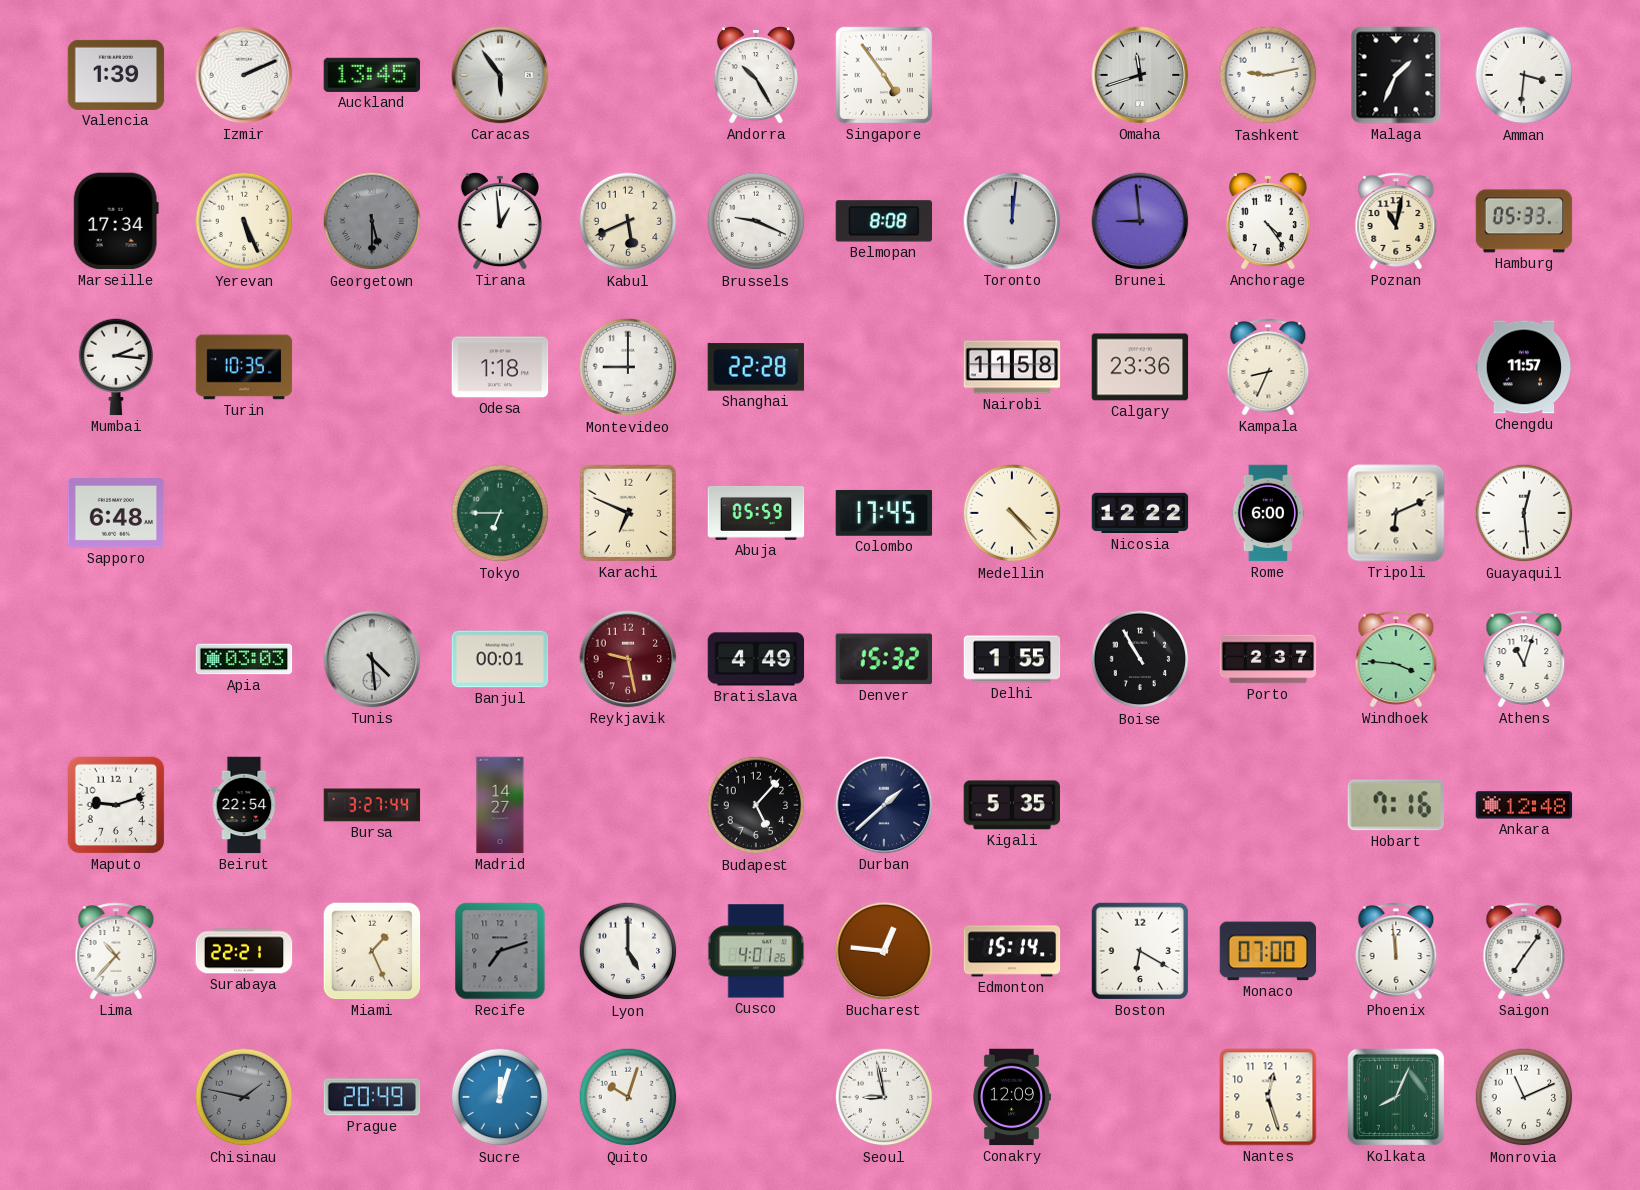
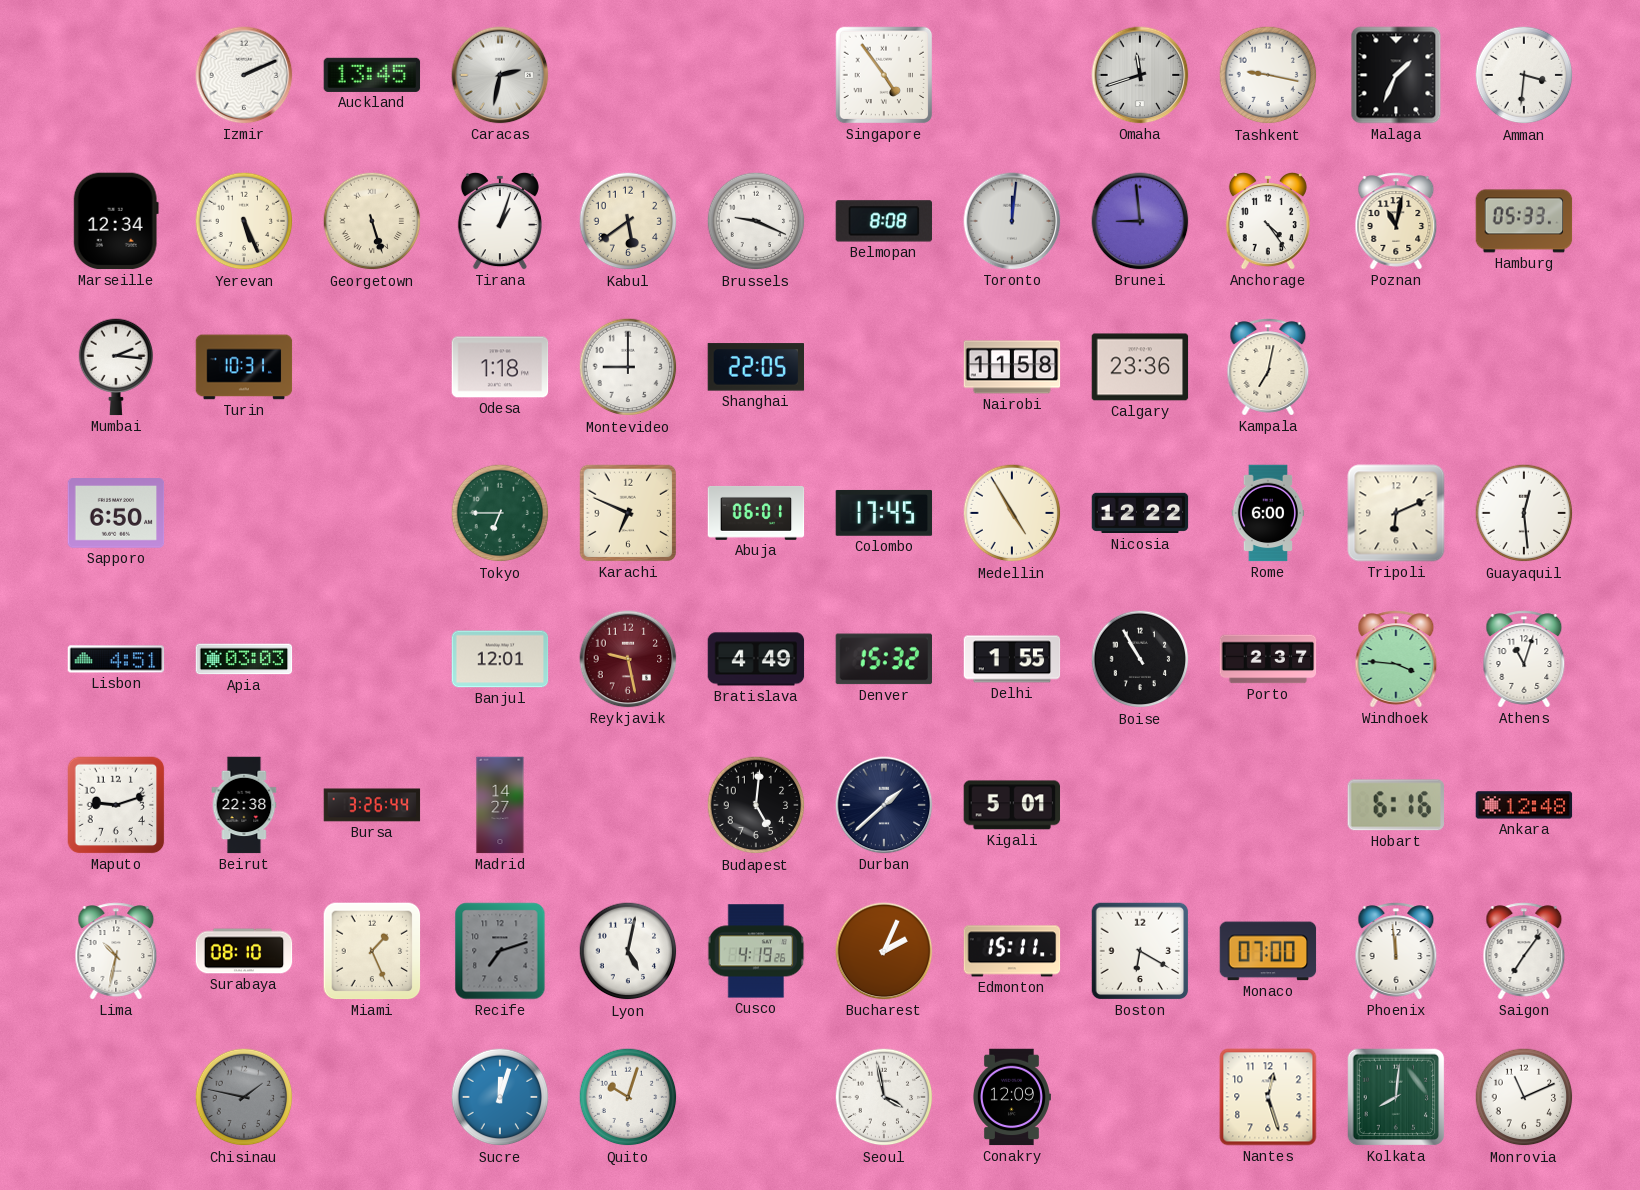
Valencia: 1:39 -> none (116, 75)
Caracas: 5:54 -> 2:32 (500, 75)
Andorra: 10:25 -> none (756, 76)
Tashkent: 9:13 -> 9:17 (1268, 75)
Marseille: 17:34 -> 12:34 (116, 221)
Georgetown: 5:30 -> 5:27 (372, 221)
Georgetown dial: grey -> cream (372, 221)
Tirana: 12:59 -> 1:03 (500, 222)
Kabul: 5:41 -> 5:39 (628, 221)
Turin: 10:35 -> 10:31 (244, 367)
Shanghai: 22:28 -> 22:05 (756, 367)
Kampala: 8:34 -> 7:02 (1268, 367)
Chengdu: 11:57 -> none (1524, 367)
Sapporo: 6:48 -> 6:50 (116, 514)
Abuja: 05:59 -> 06:01 (756, 513)
Medellin: 4:23 -> 4:55 (1012, 513)
Lisbon: none -> 4:51 (116, 659)
Tunis: 4:29 -> none (372, 659)
Banjul: 00:01 -> 12:01 (500, 659)
Beirut: 22:54 -> 22:38 (244, 805)
Bursa: 3:27 -> 3:26 (372, 805)
Budapest: 5:07 -> 5:01 (756, 805)
Kigali: 5:35 -> 5:01 (1012, 805)
Hobart: 7:16 -> 6:16 (1396, 805)
Lima: 10:37 -> 10:32 (116, 951)
Surabaya: 22:21 -> 08:10 (244, 951)
Lyon: 5:00 -> 5:02 (628, 951)
Cusco: 4:01 -> 4:19 (756, 951)
Bucharest: 12:46 -> 2:04 (884, 951)
Edmonton: 15:14 -> 15:11 (1012, 951)
Prague: 20:49 -> none (372, 1097)
Seoul: 8:58 -> 3:58 (884, 1097)
Kolkata: 8:04 -> 8:01 (1396, 1097)
